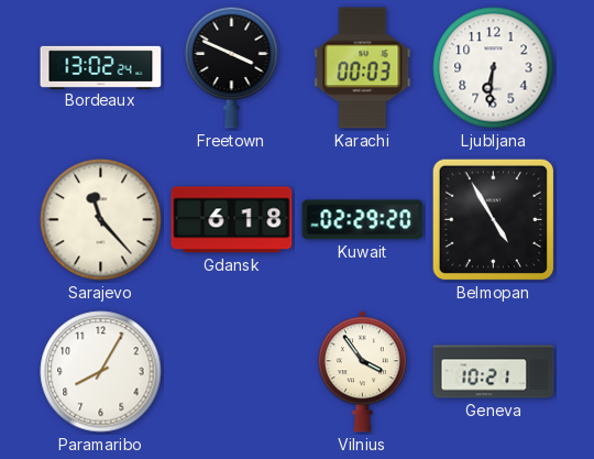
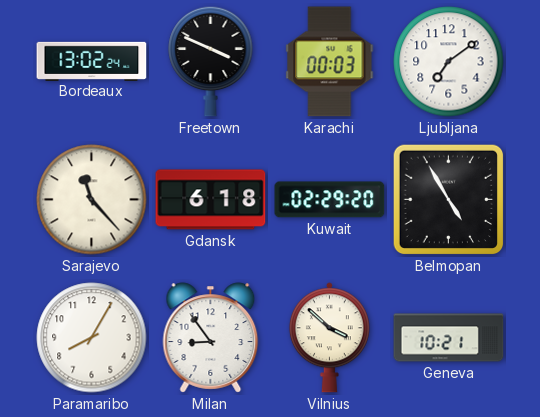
Ljubljana: 6:31 -> 7:09 (449, 62)
Milan: none -> 8:54 (211, 338)
Vilnius: 3:54 -> 3:52 (329, 338)
